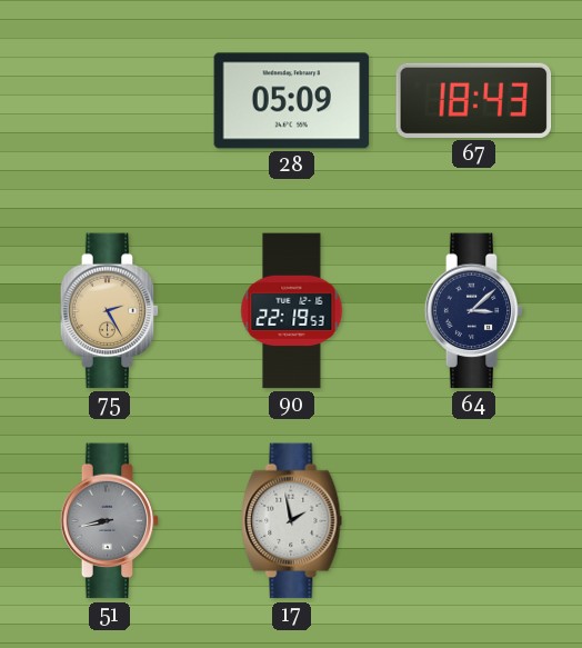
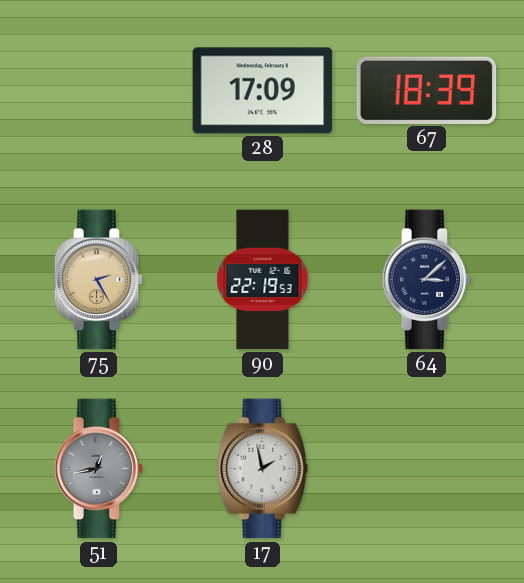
28: 05:09 -> 17:09 (263, 91)
67: 18:43 -> 18:39 (427, 90)
51: 8:43 -> 12:43 (99, 469)
